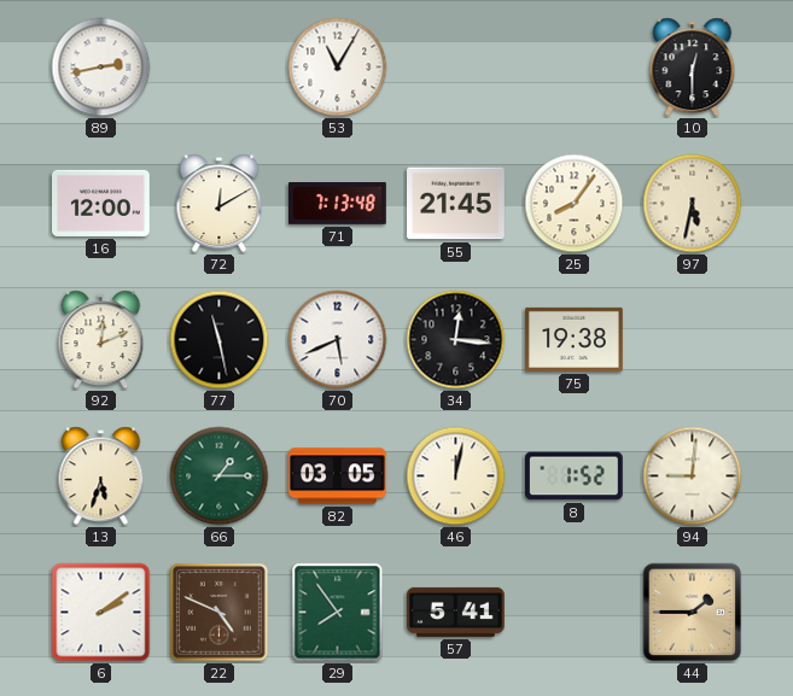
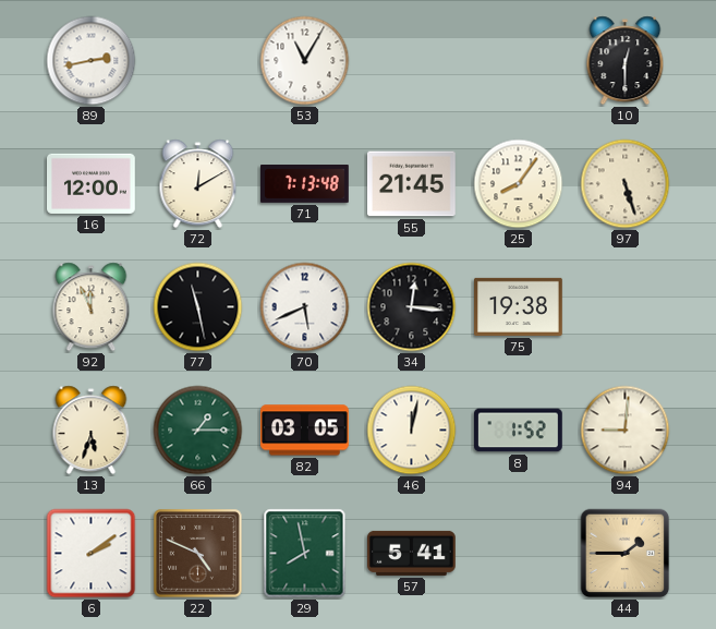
97: 5:32 -> 5:27 (626, 184)
92: 12:11 -> 11:56 (92, 307)
29: 7:54 -> 7:58 (305, 554)
